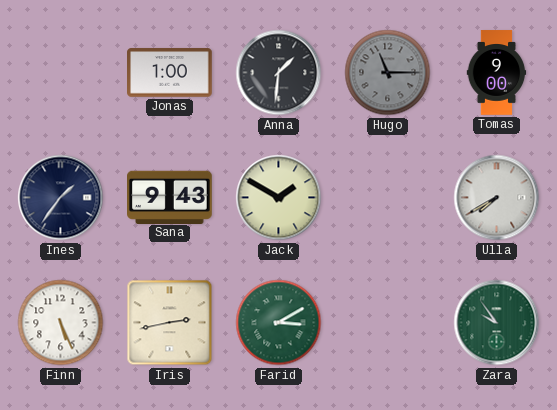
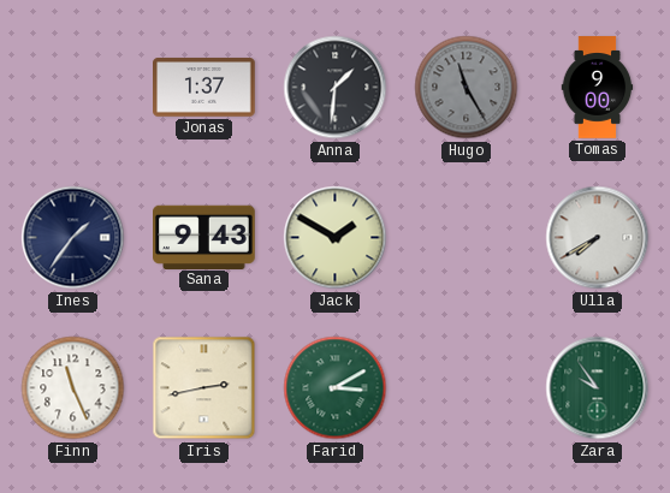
Jonas: 1:00 -> 1:37 (204, 88)
Hugo: 11:15 -> 11:25 (467, 88)
Finn: 5:26 -> 11:26 (73, 388)
